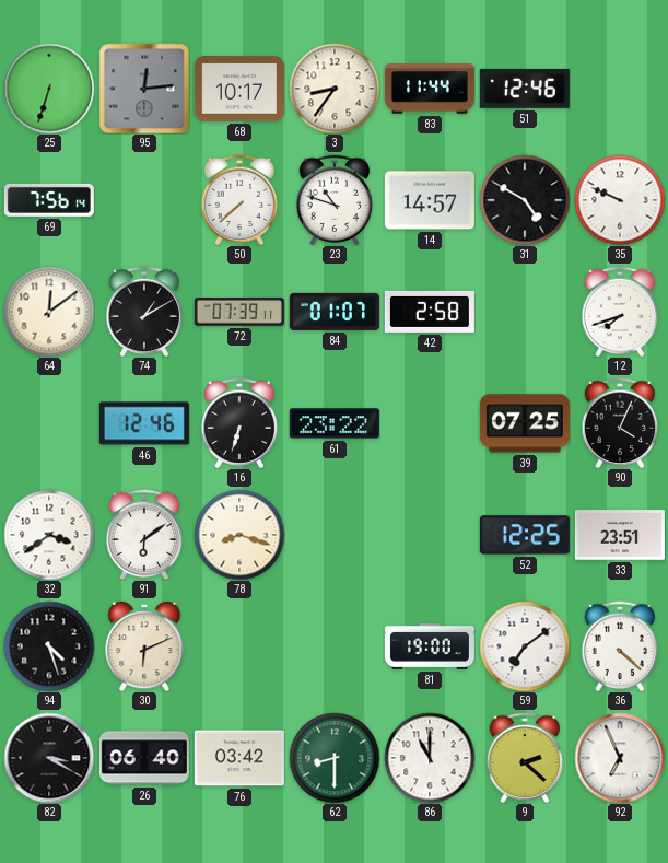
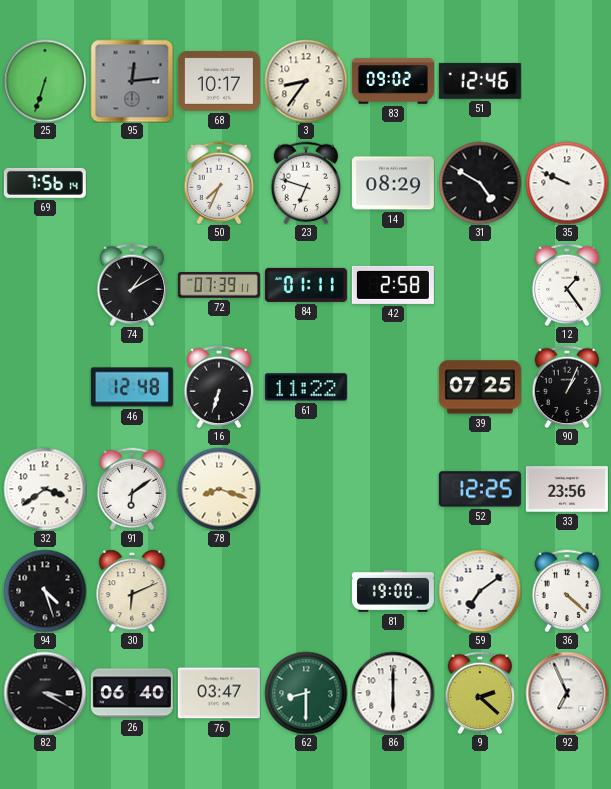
83: 11:44 -> 09:02 (393, 81)
50: 7:38 -> 7:34 (219, 183)
23: 10:48 -> 6:48 (306, 183)
14: 14:57 -> 08:29 (393, 183)
64: 12:09 -> none (49, 312)
84: 01:07 -> 01:11 (306, 285)
12: 7:42 -> 1:24 (567, 285)
46: 12:46 -> 12:48 (132, 387)
61: 23:22 -> 11:22 (306, 387)
90: 4:04 -> 1:04 (567, 387)
33: 23:51 -> 23:56 (567, 489)
76: 03:42 -> 03:47 (219, 693)
86: 11:00 -> 6:00 (393, 693)
